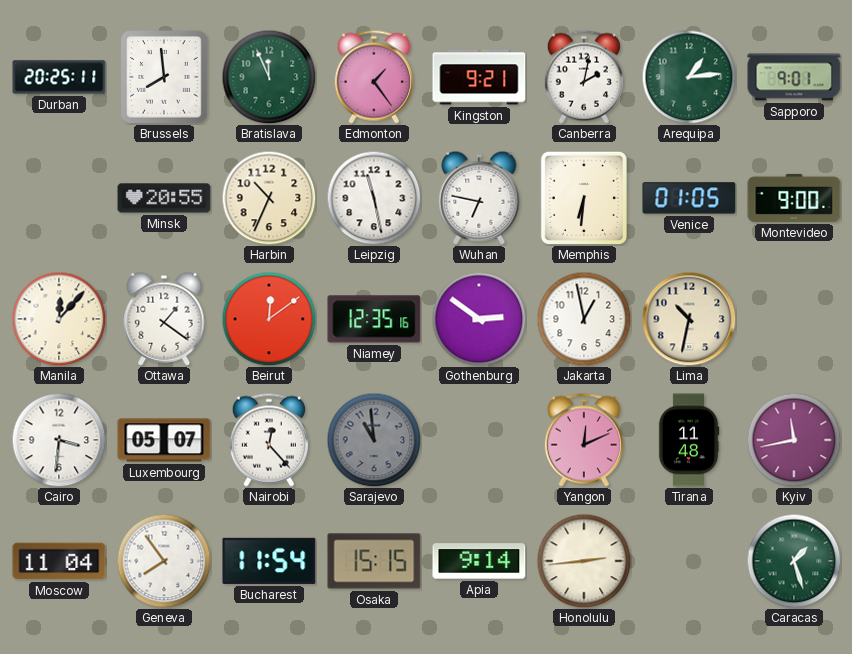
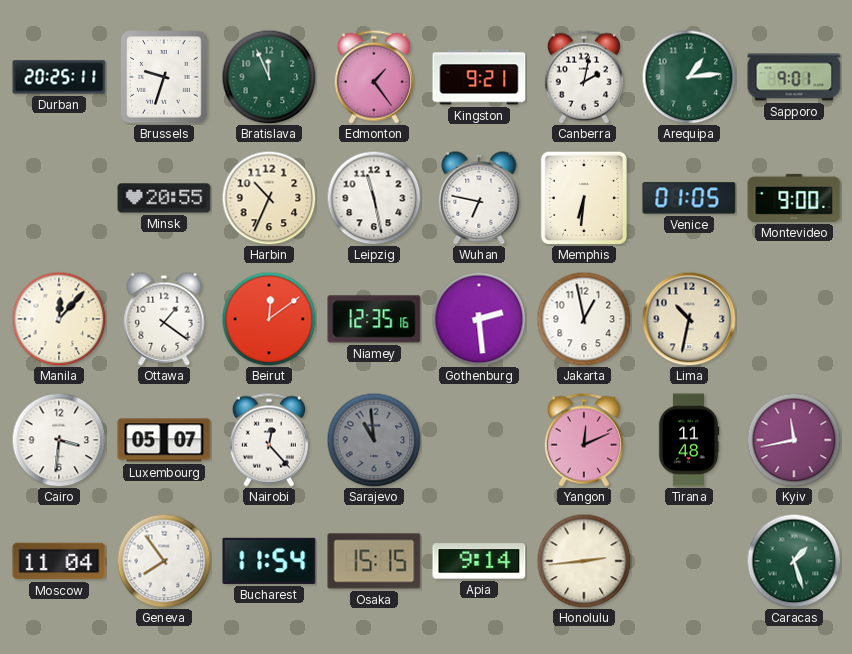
Brussels: 7:59 -> 9:33 (164, 77)
Gothenburg: 2:51 -> 2:29 (479, 319)
